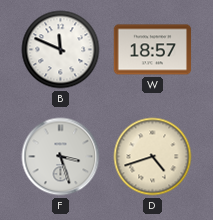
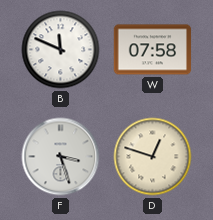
W: 18:57 -> 07:58 (153, 50)
D: 4:42 -> 12:48 (153, 157)
